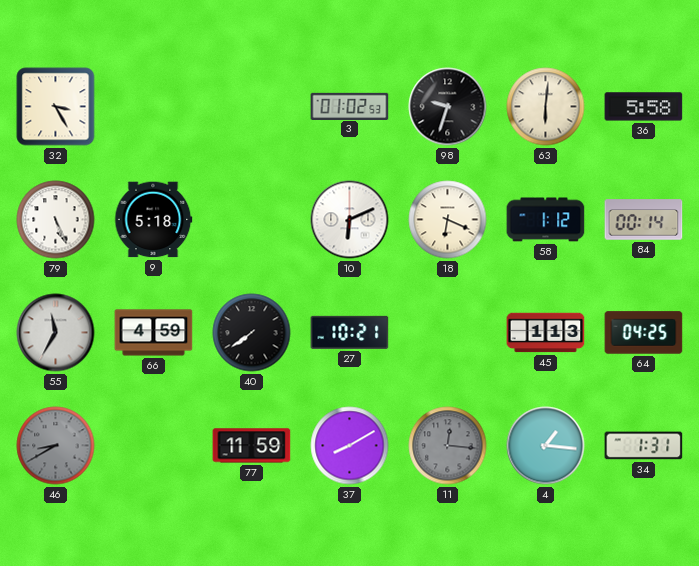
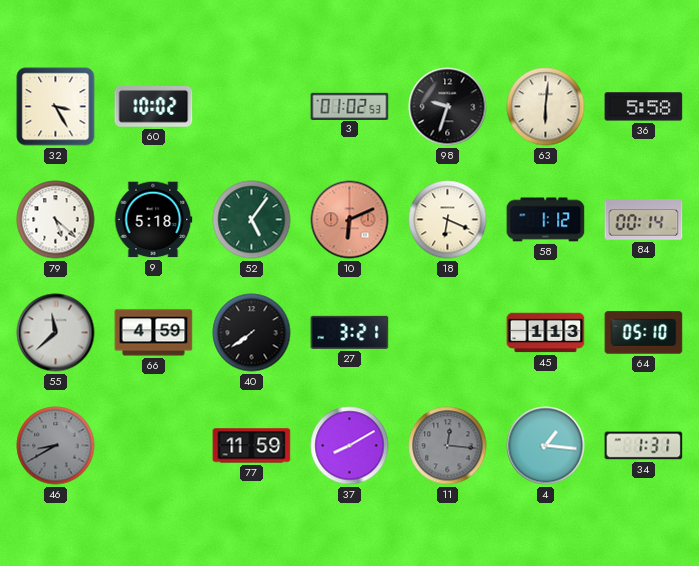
60: none -> 10:02 (154, 107)
79: 5:26 -> 5:22 (56, 220)
52: none -> 5:06 (252, 220)
10 dial: white -> salmon (350, 220)
55: 11:35 -> 11:38 (56, 333)
27: 10:21 -> 3:21 (350, 332)
64: 04:25 -> 05:10 (644, 333)
